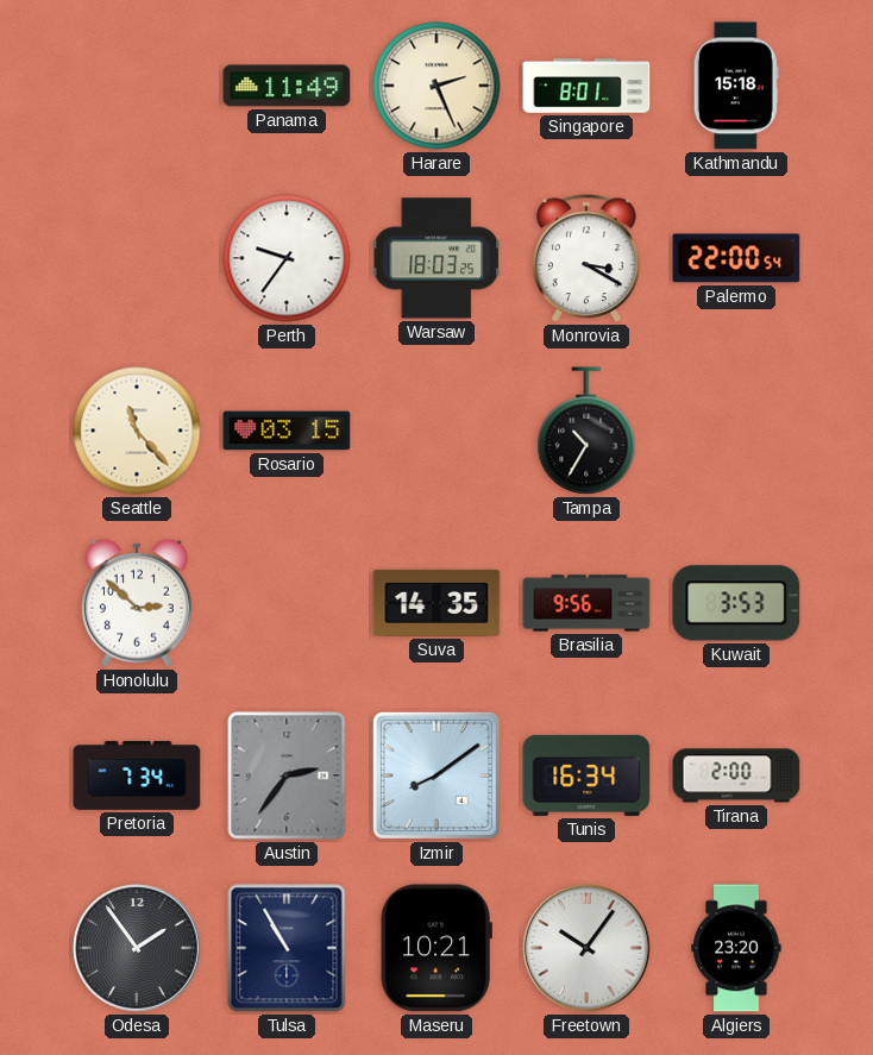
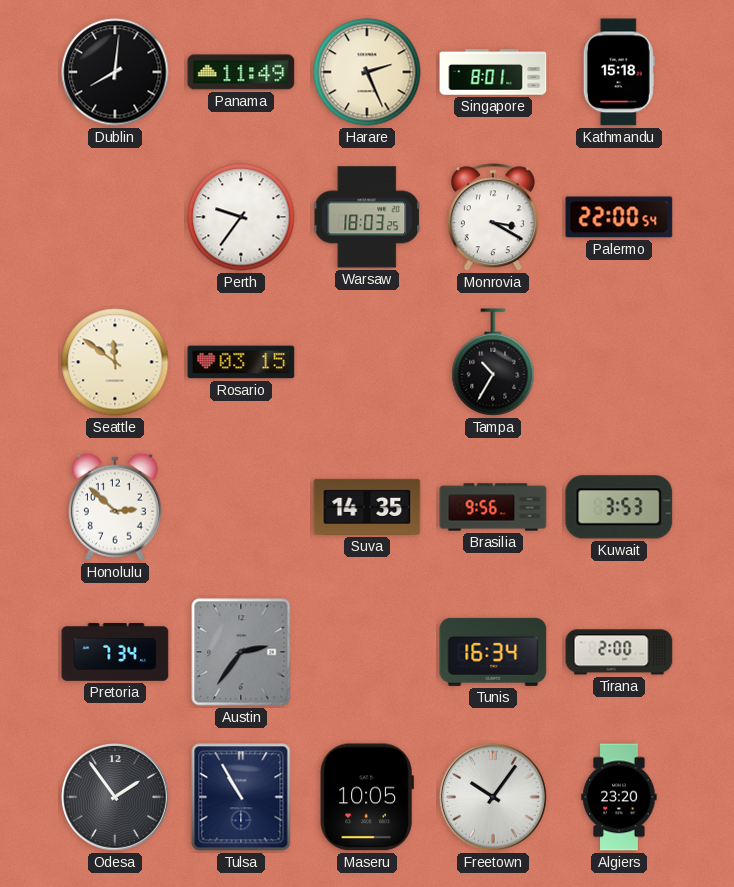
Dublin: none -> 8:01 (115, 72)
Seattle: 11:23 -> 11:51 (115, 362)
Izmir: 8:09 -> none (436, 775)
Maseru: 10:21 -> 10:05 (367, 797)
